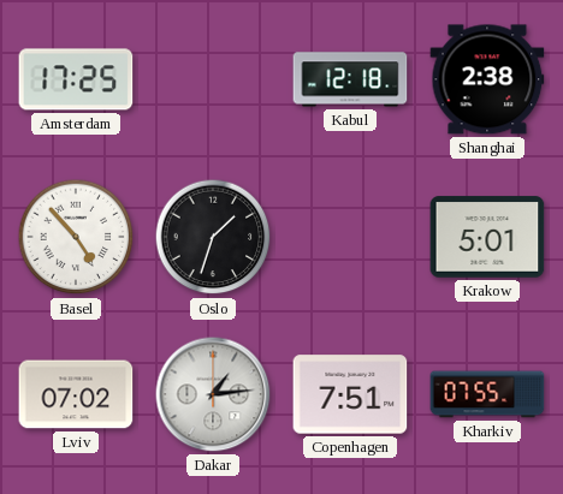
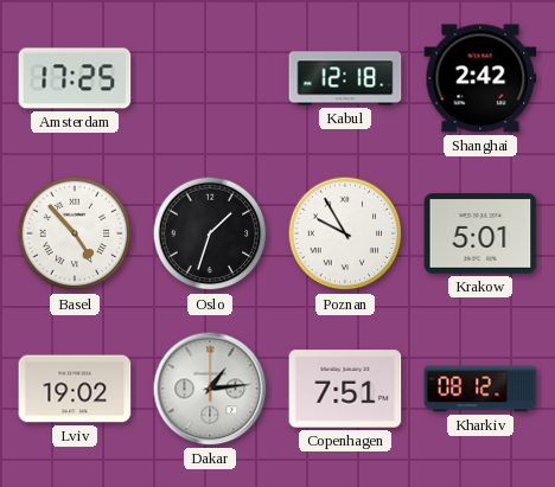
Shanghai: 2:38 -> 2:42 (480, 78)
Poznan: none -> 9:55 (345, 233)
Lviv: 07:02 -> 19:02 (75, 389)
Kharkiv: 07:55 -> 08:12 (480, 389)
